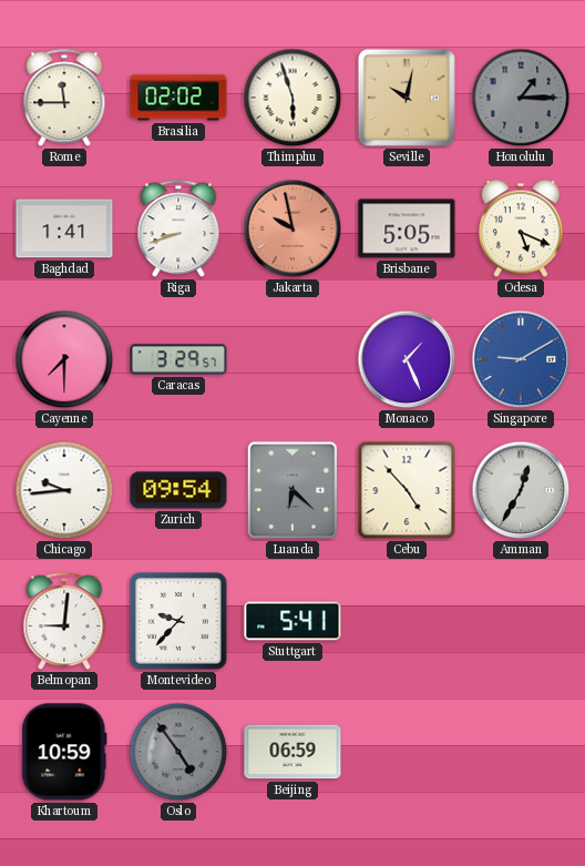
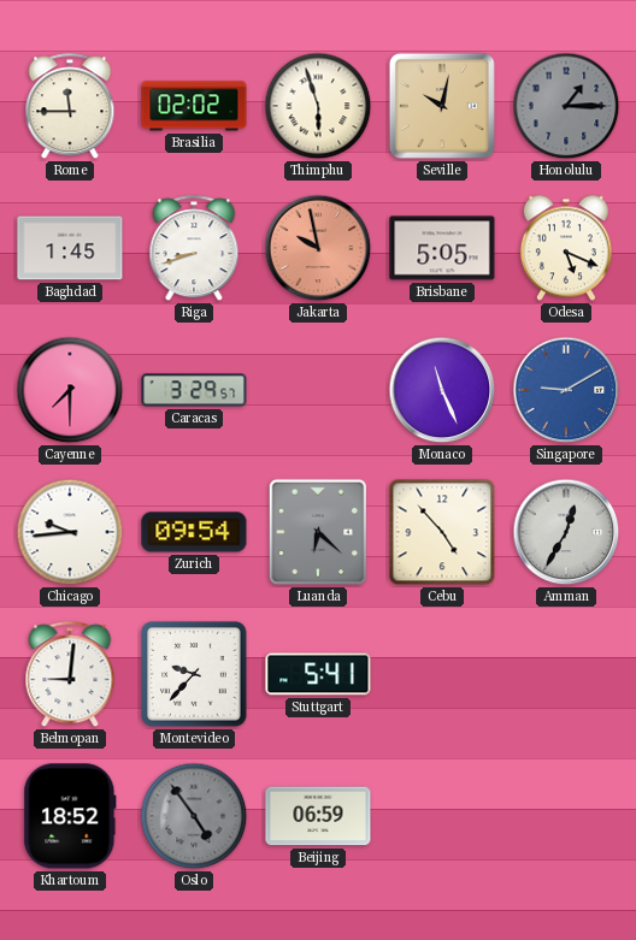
Baghdad: 1:41 -> 1:45 (70, 248)
Monaco: 1:26 -> 11:26 (442, 390)
Khartoum: 10:59 -> 18:52 (70, 816)
